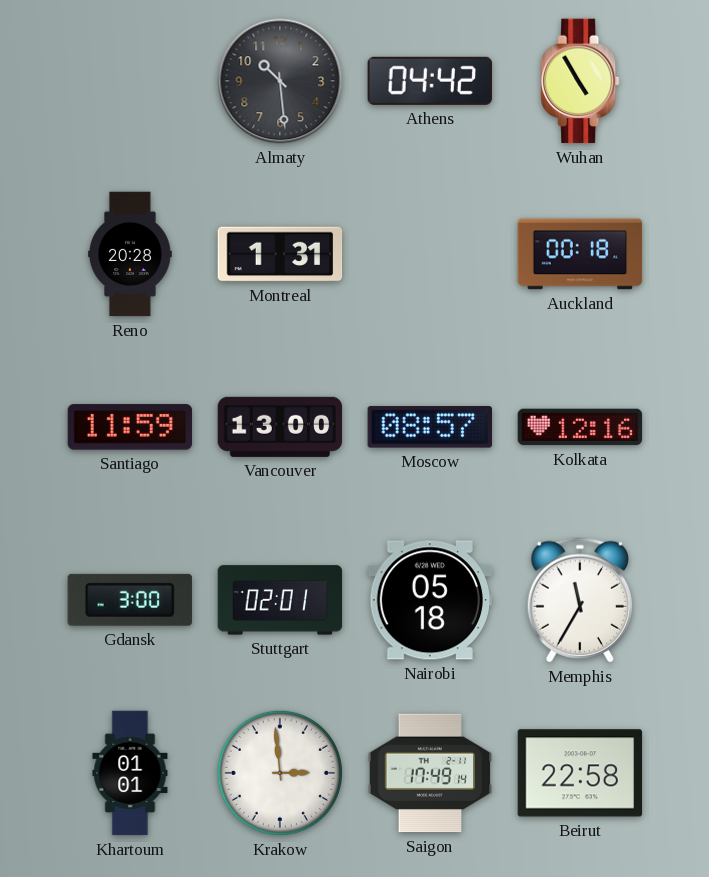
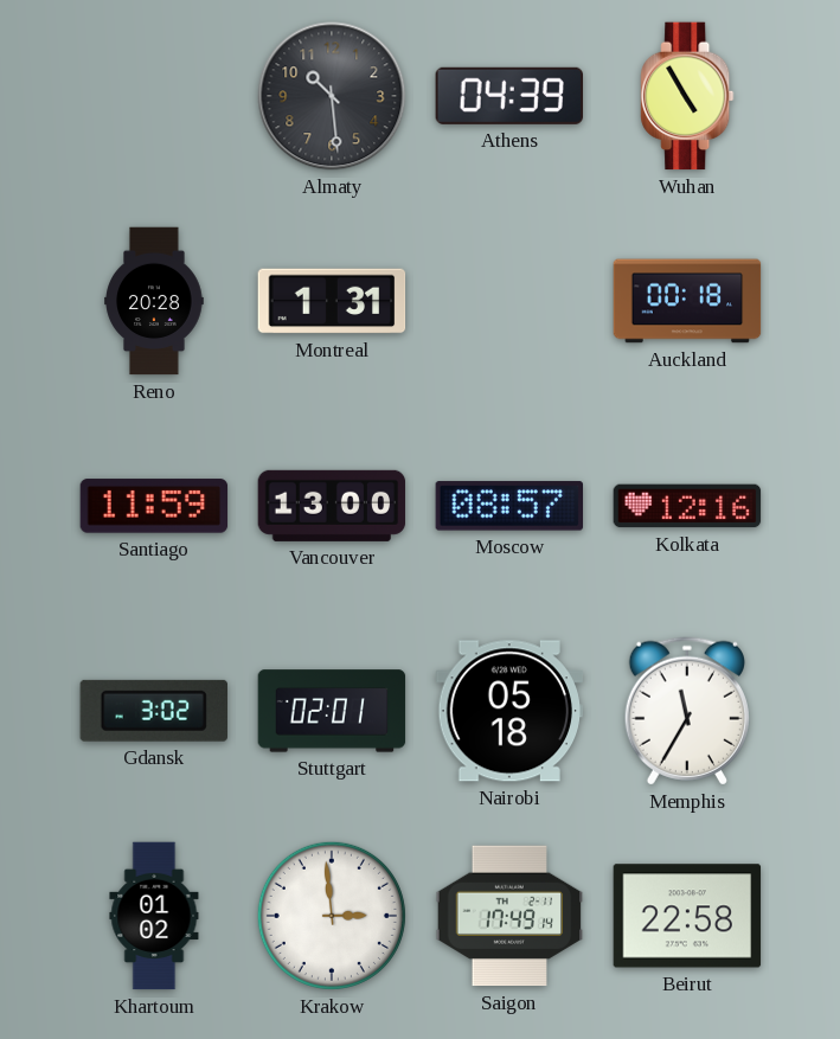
Athens: 04:42 -> 04:39 (508, 96)
Gdansk: 3:00 -> 3:02 (154, 711)
Khartoum: 01:01 -> 01:02 (154, 916)
